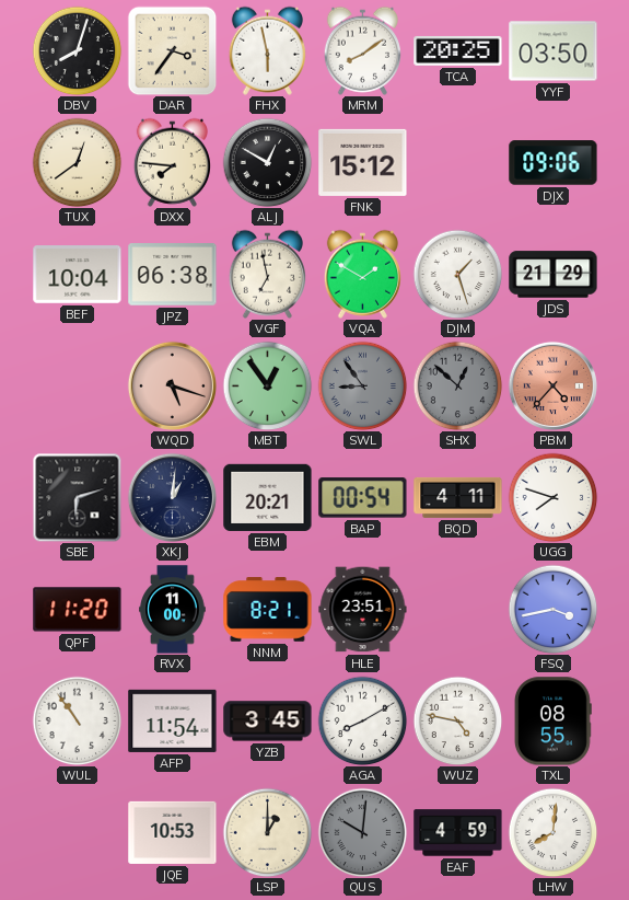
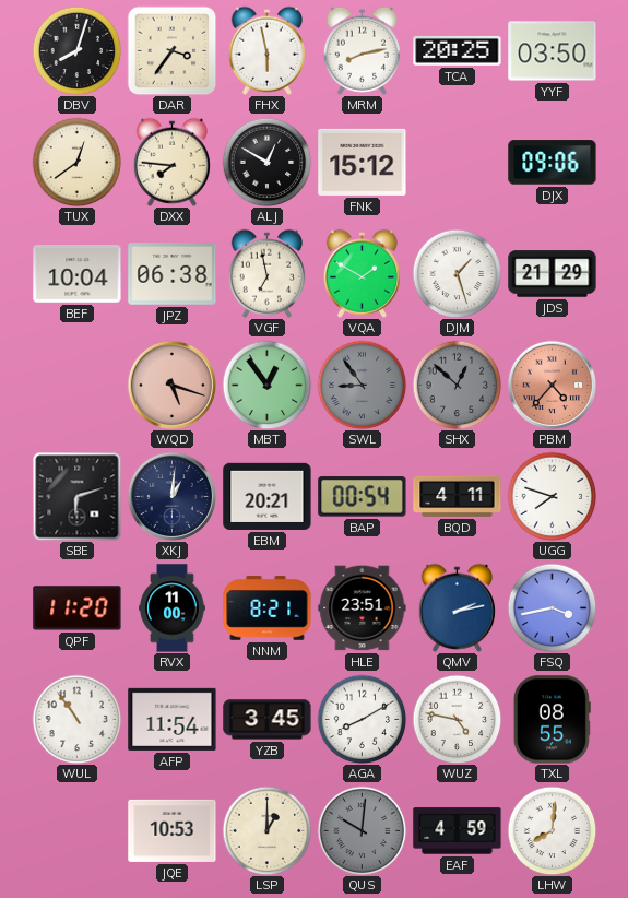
MRM: 8:09 -> 8:13 (362, 50)
QMV: none -> 2:13 (457, 607)
